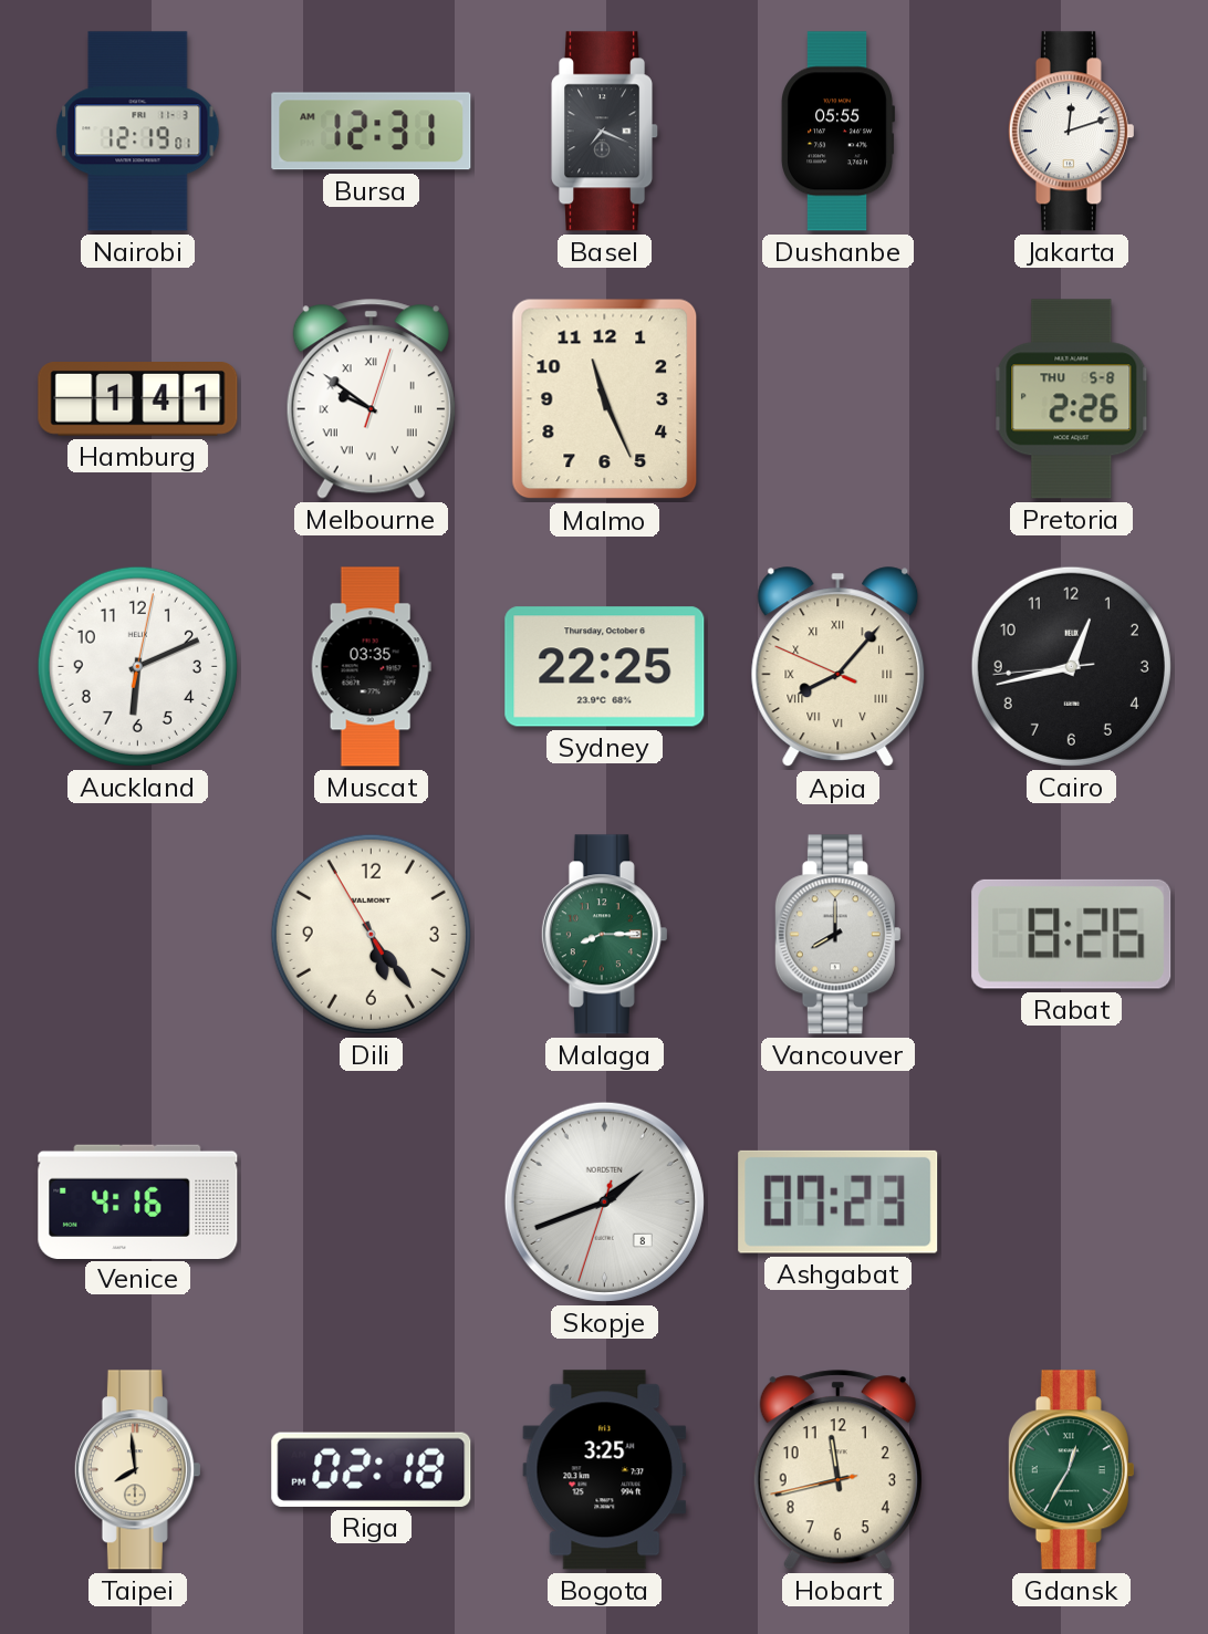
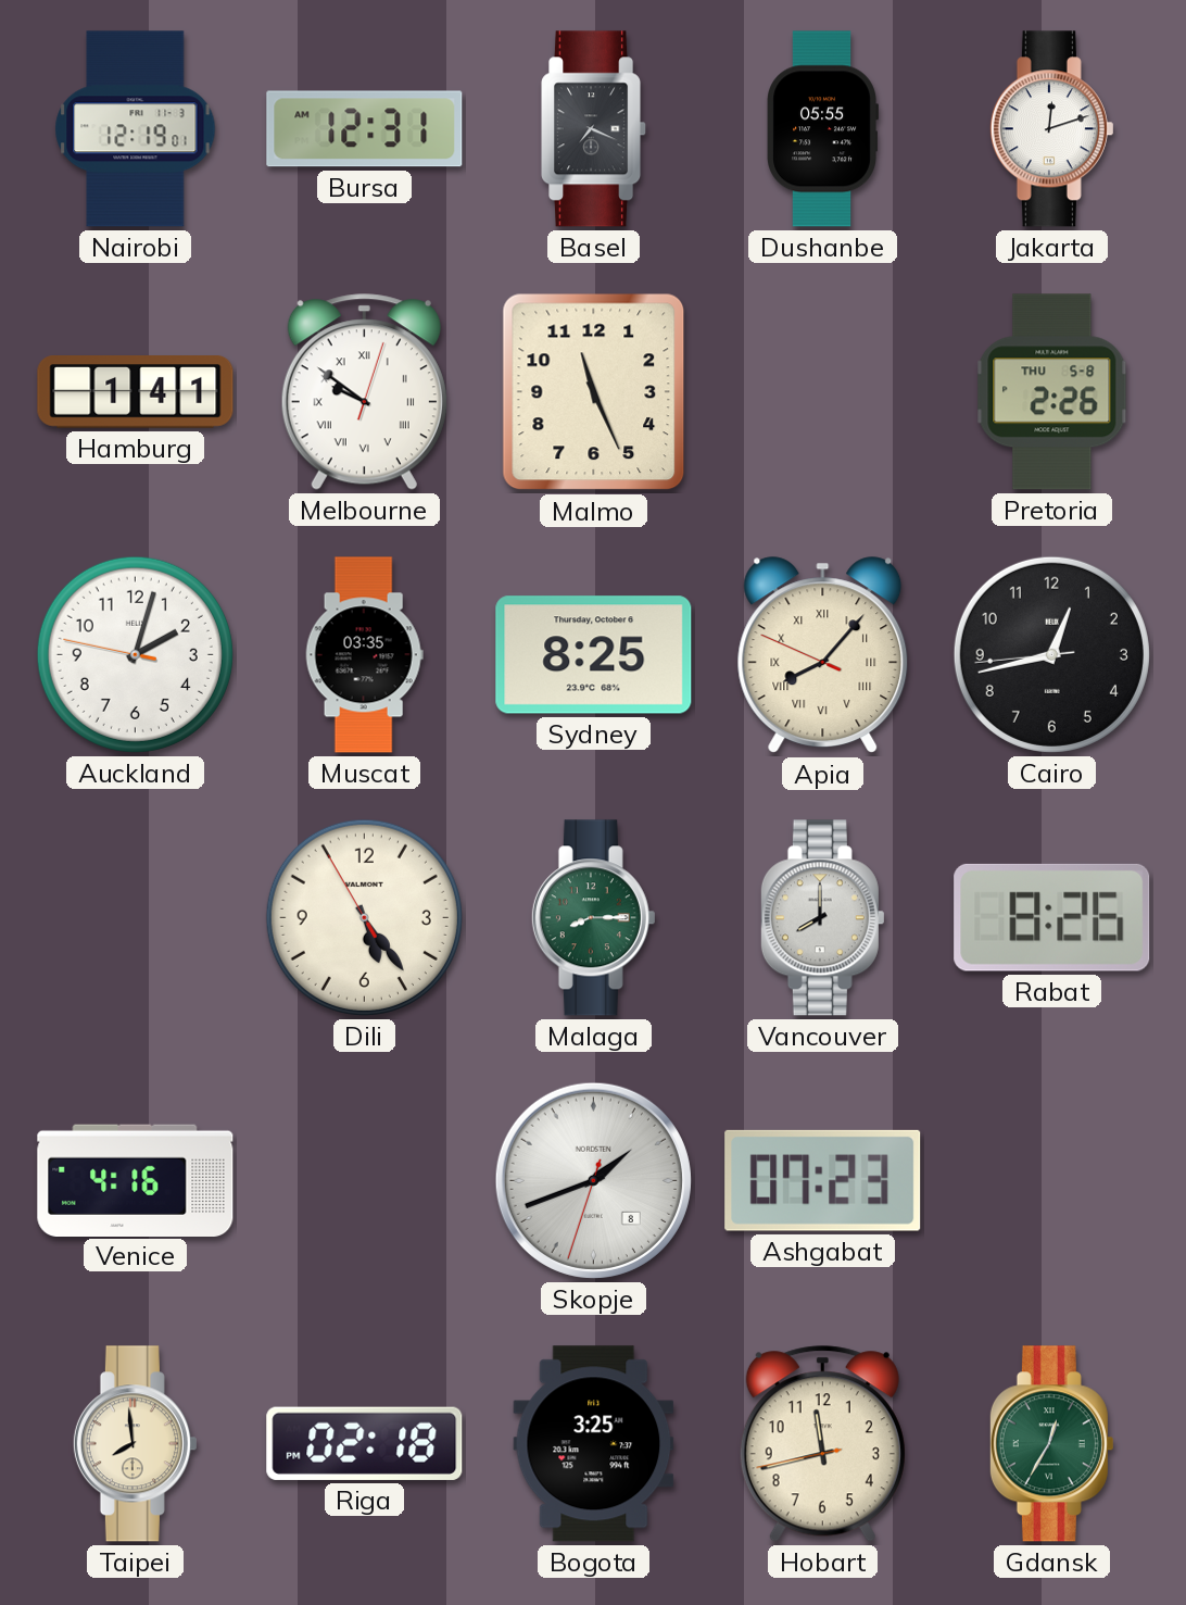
Auckland: 6:11 -> 2:02 (135, 654)
Sydney: 22:25 -> 8:25 (594, 655)
